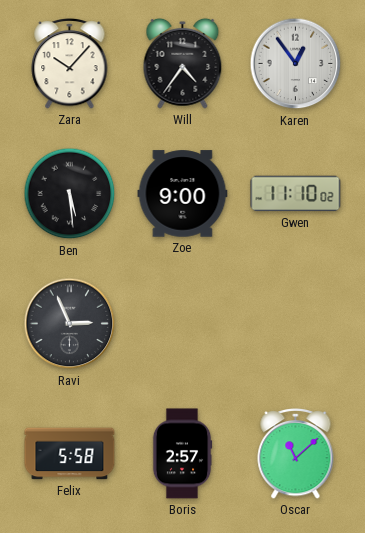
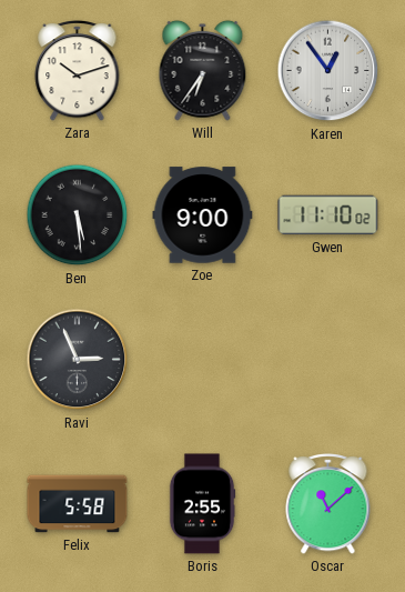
Zara: 10:07 -> 10:12 (78, 70)
Will: 4:36 -> 6:36 (203, 70)
Boris: 2:57 -> 2:55 (202, 504)
